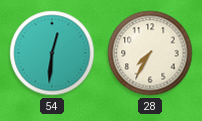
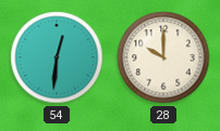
28: 7:35 -> 10:00 (163, 57)
